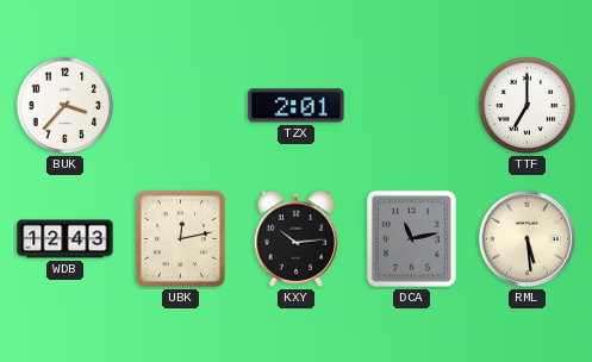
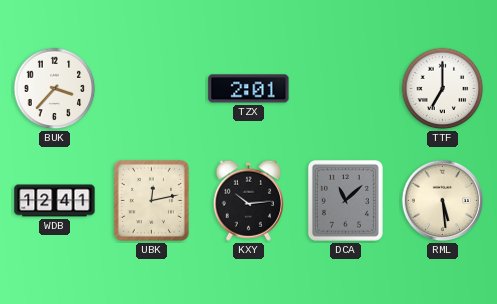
WDB: 12:43 -> 12:41 (55, 201)
DCA: 11:13 -> 11:08 (345, 200)
